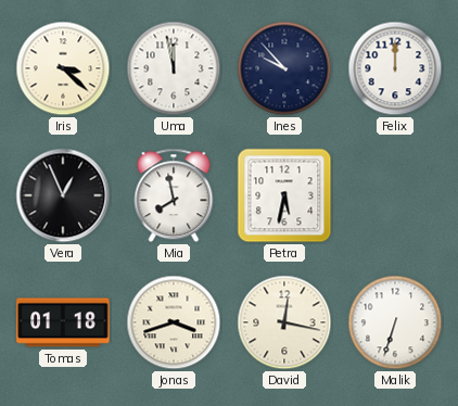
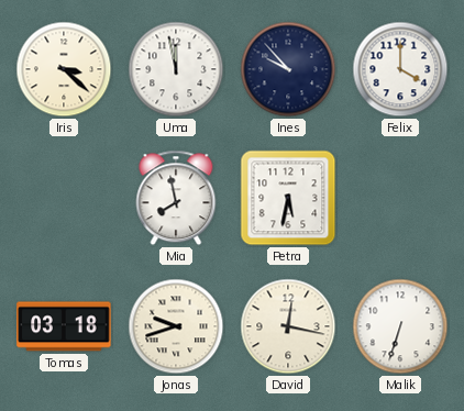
Felix: 12:00 -> 4:00 (400, 69)
Vera: 12:56 -> none (63, 195)
Tomas: 01:18 -> 03:18 (64, 326)
Jonas: 3:42 -> 9:42 (176, 326)
